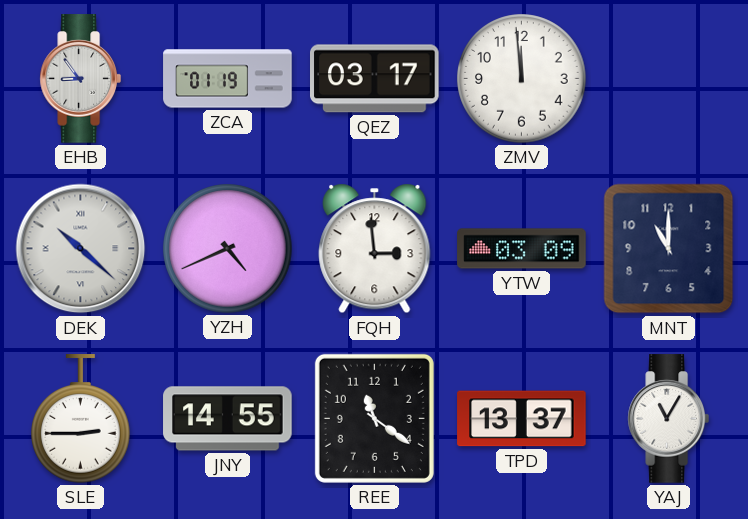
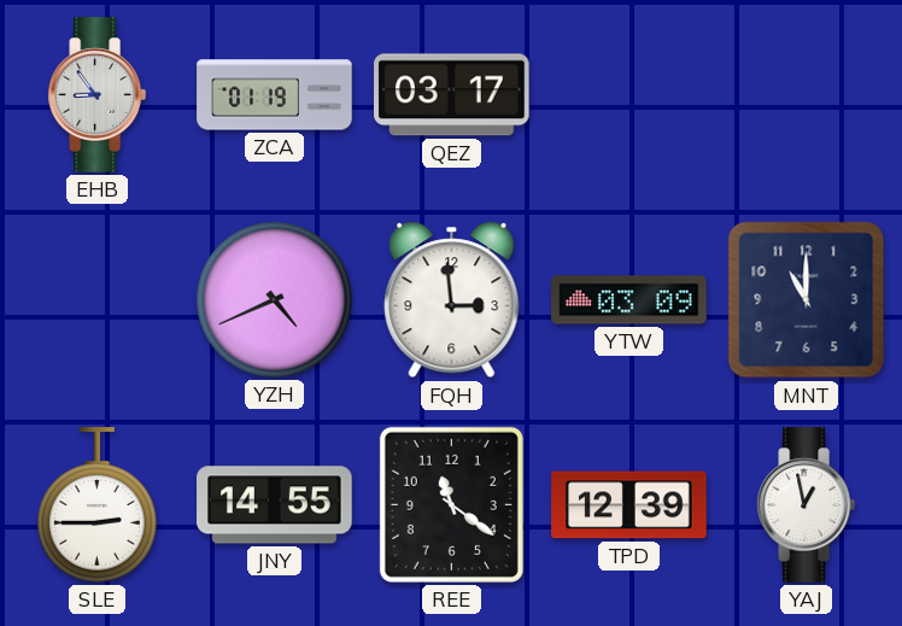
ZMV: 11:59 -> none (522, 79)
DEK: 10:22 -> none (81, 249)
TPD: 13:37 -> 12:39 (629, 505)
YAJ: 11:05 -> 12:58 (806, 505)
